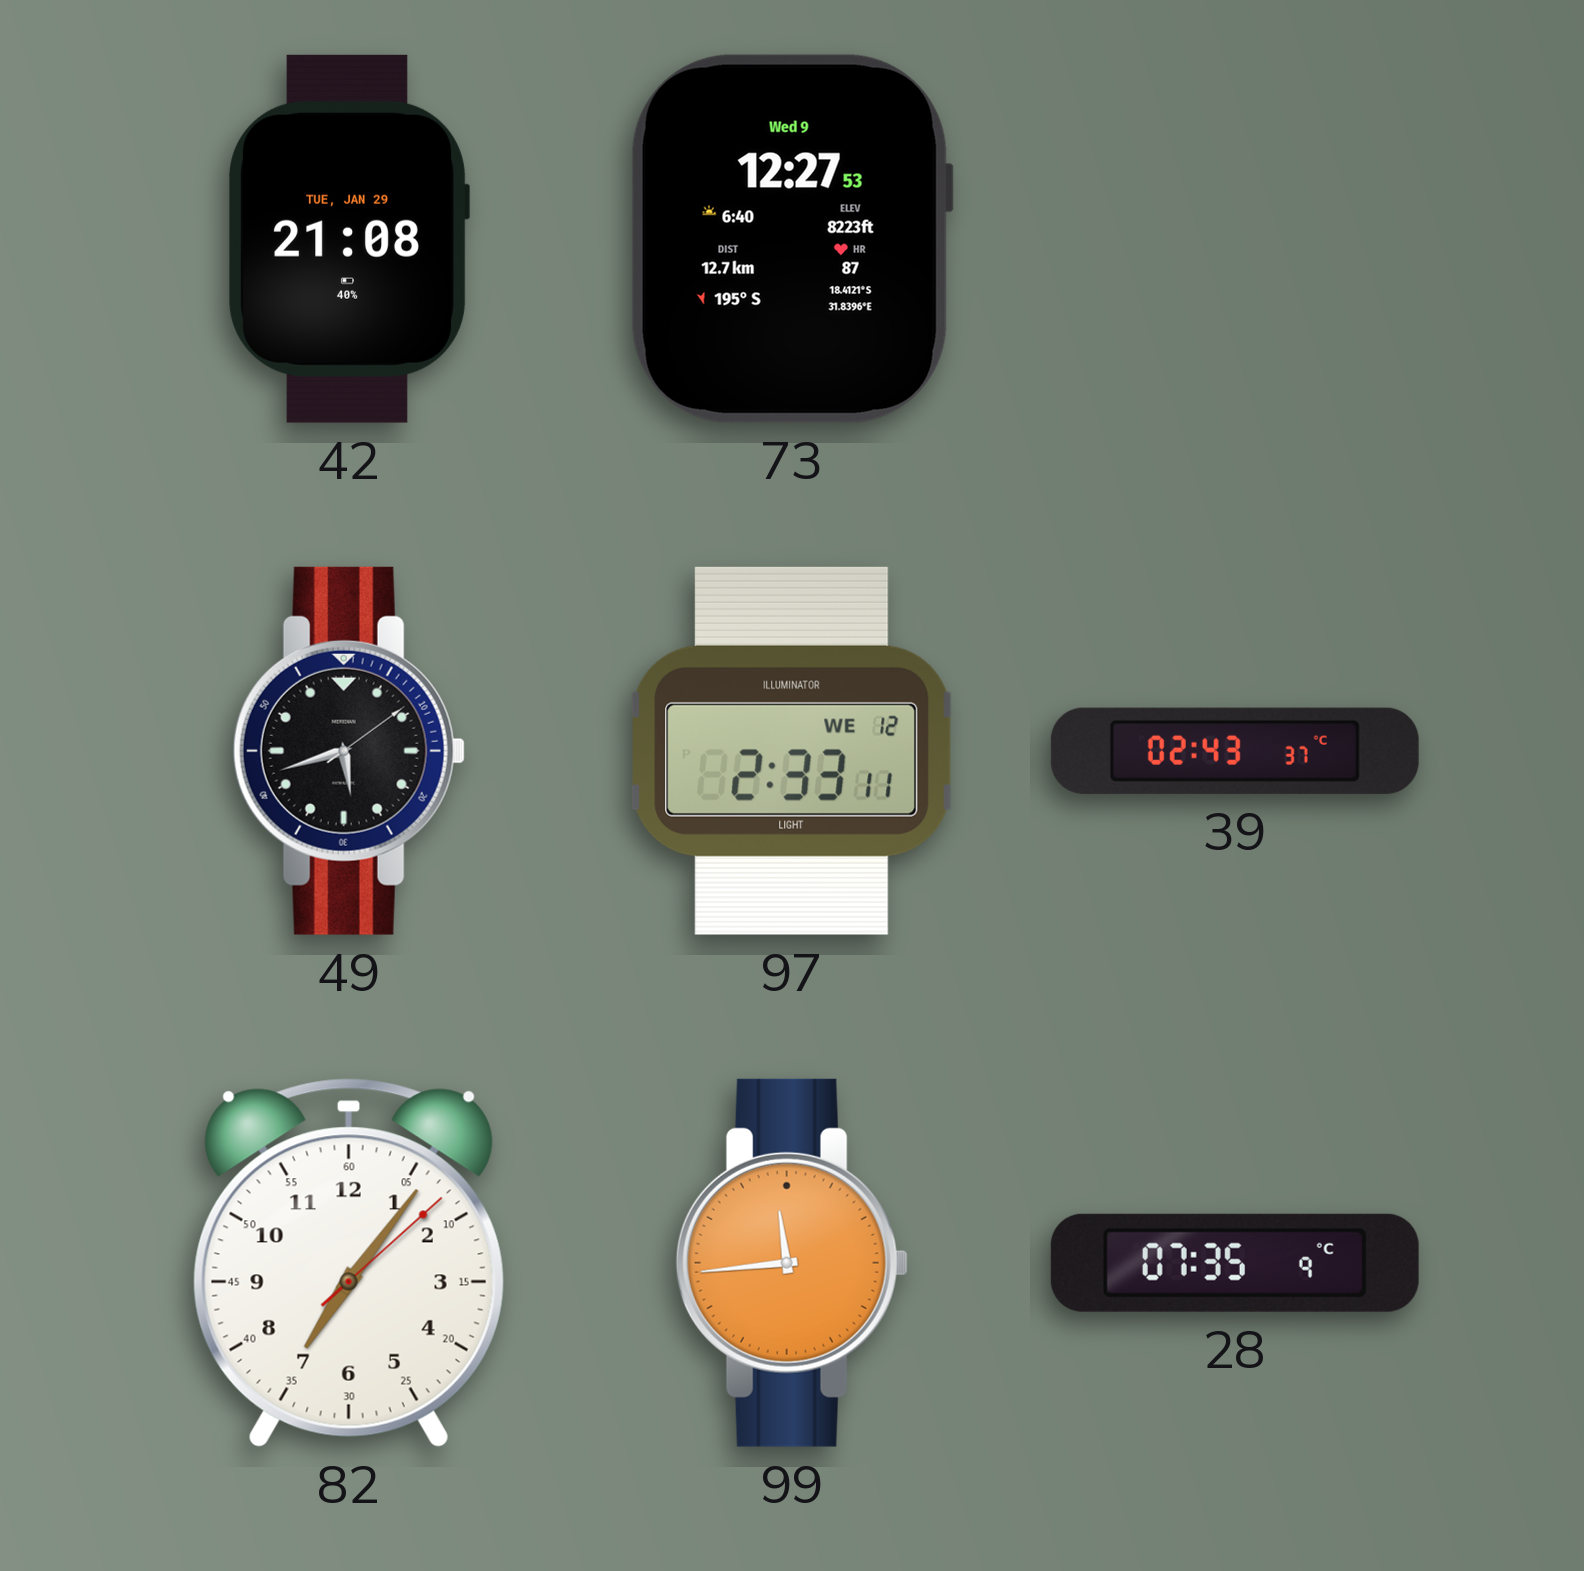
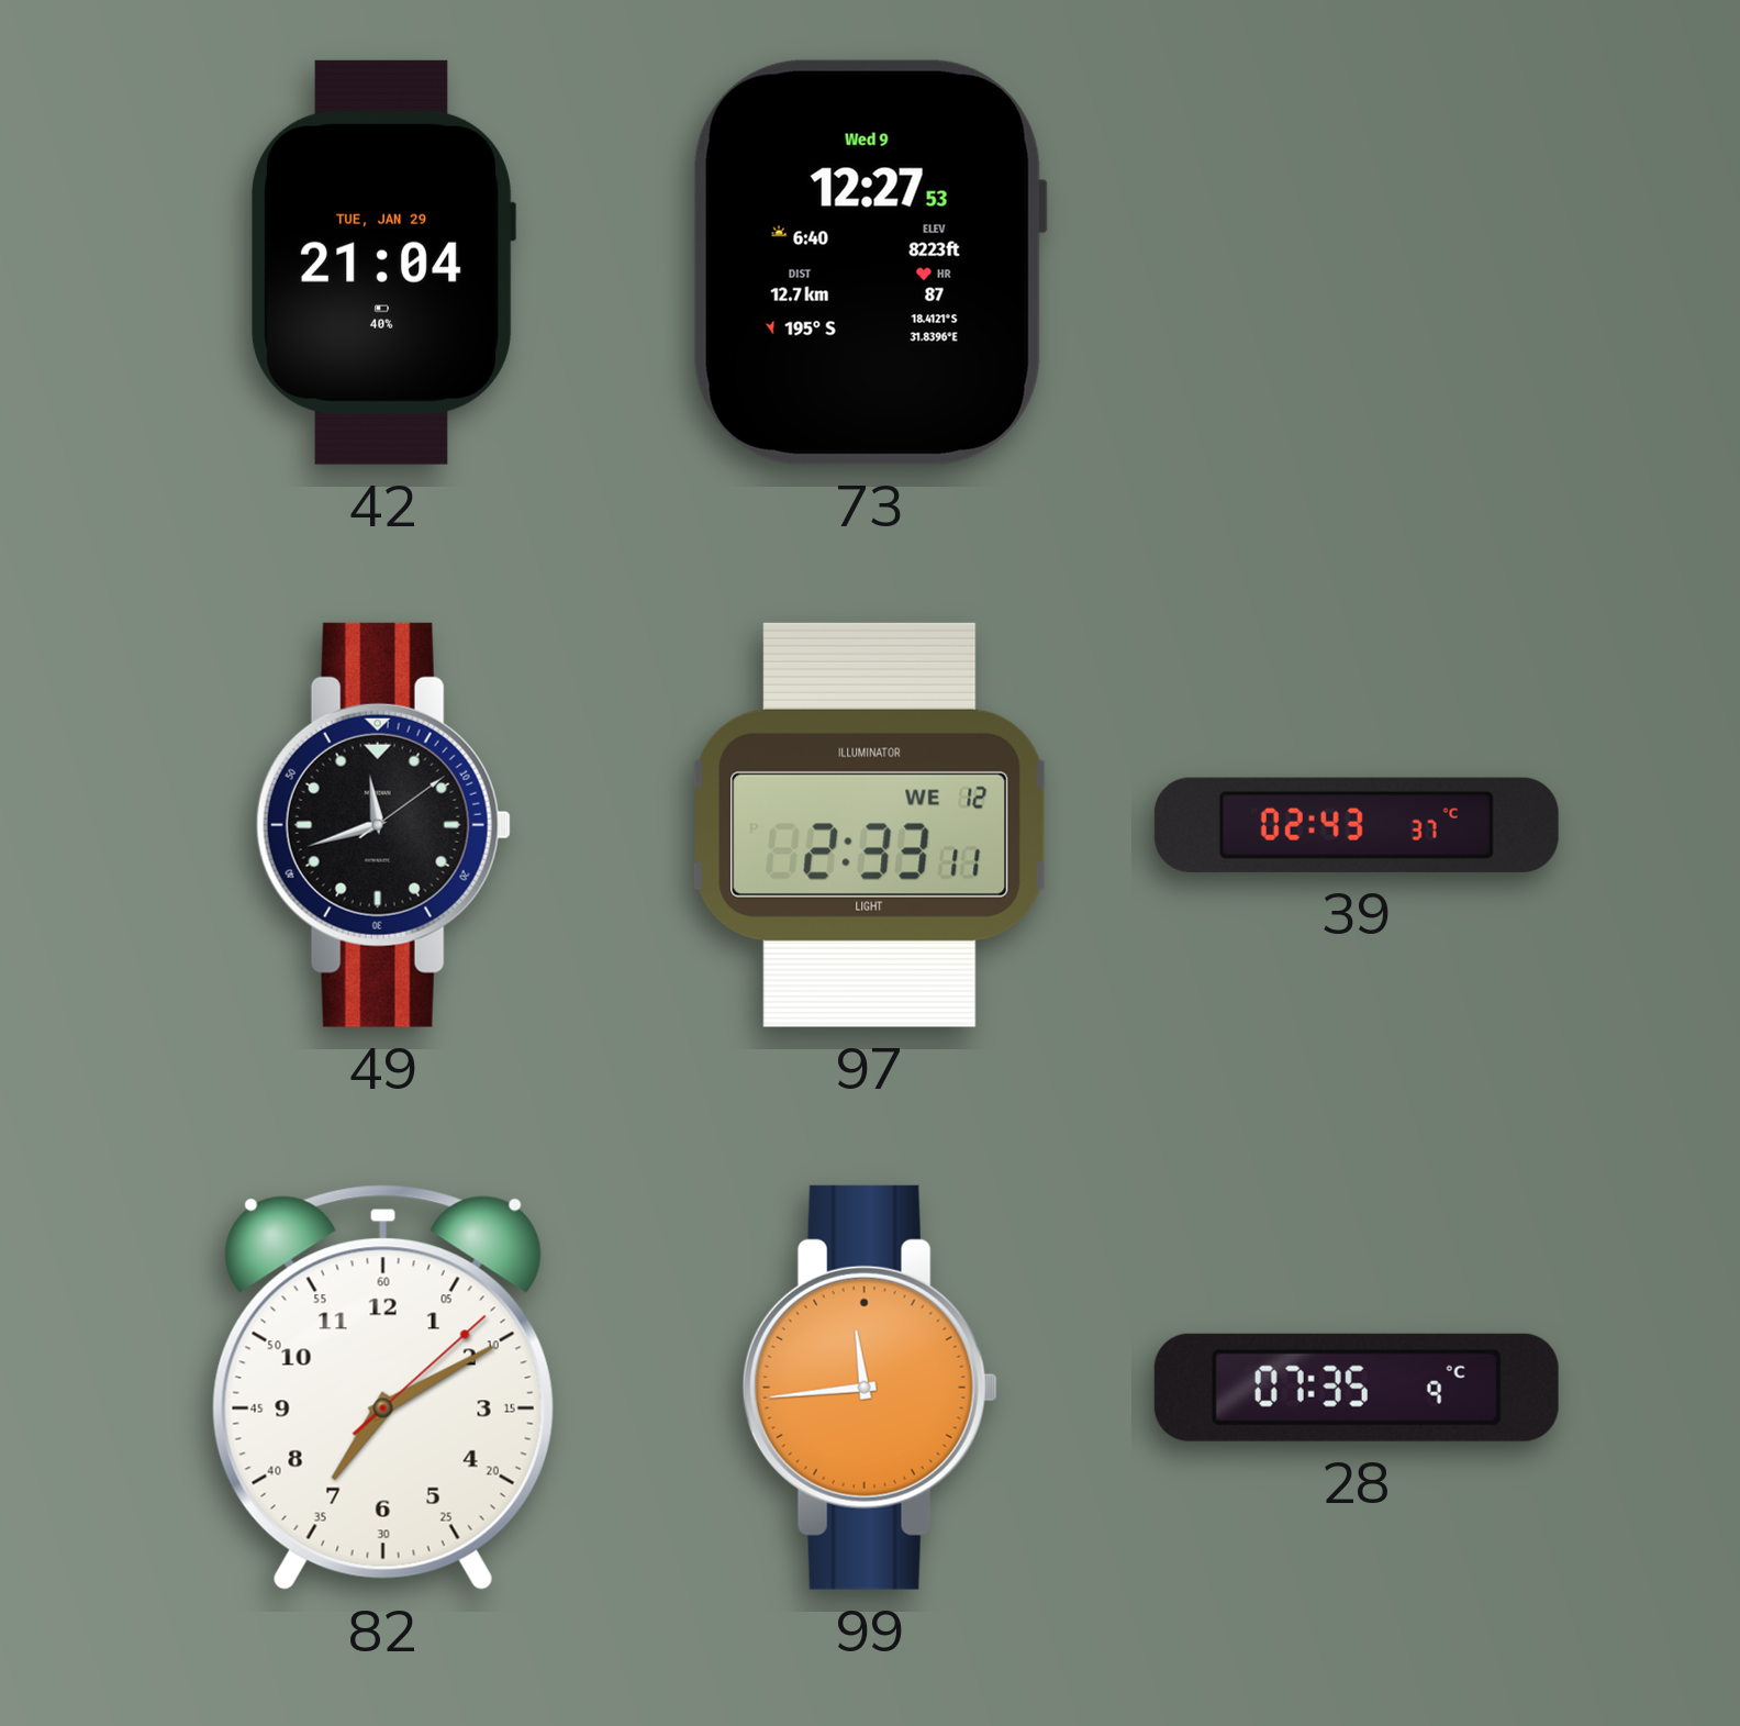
42: 21:08 -> 21:04 (383, 263)
49: 5:42 -> 11:42 (383, 825)
82: 7:06 -> 7:10 (383, 1388)
